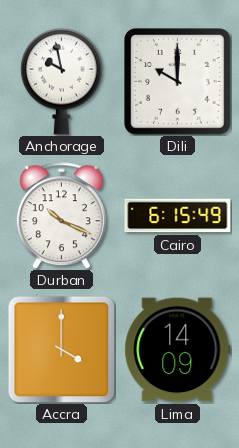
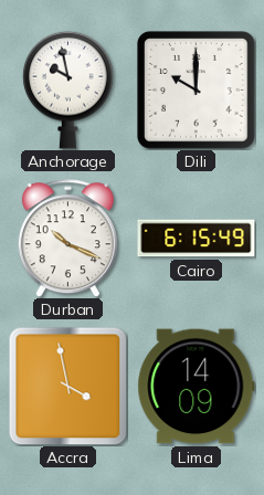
Accra: 4:00 -> 3:58 (67, 386)
